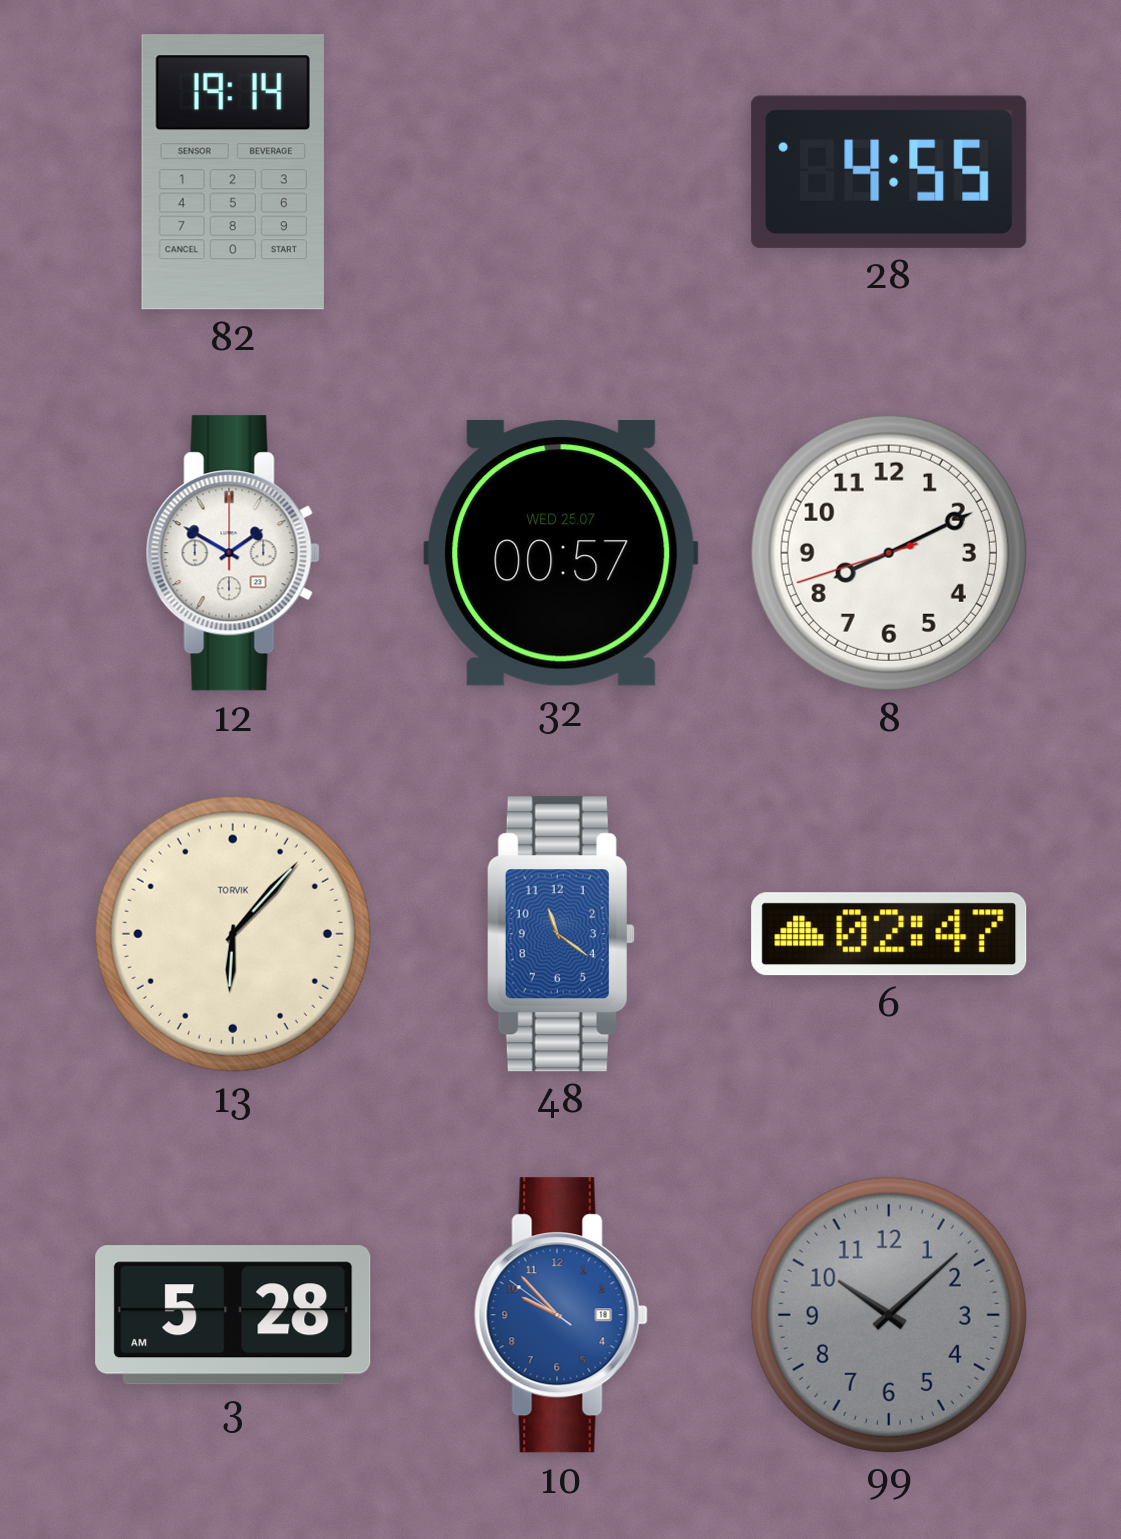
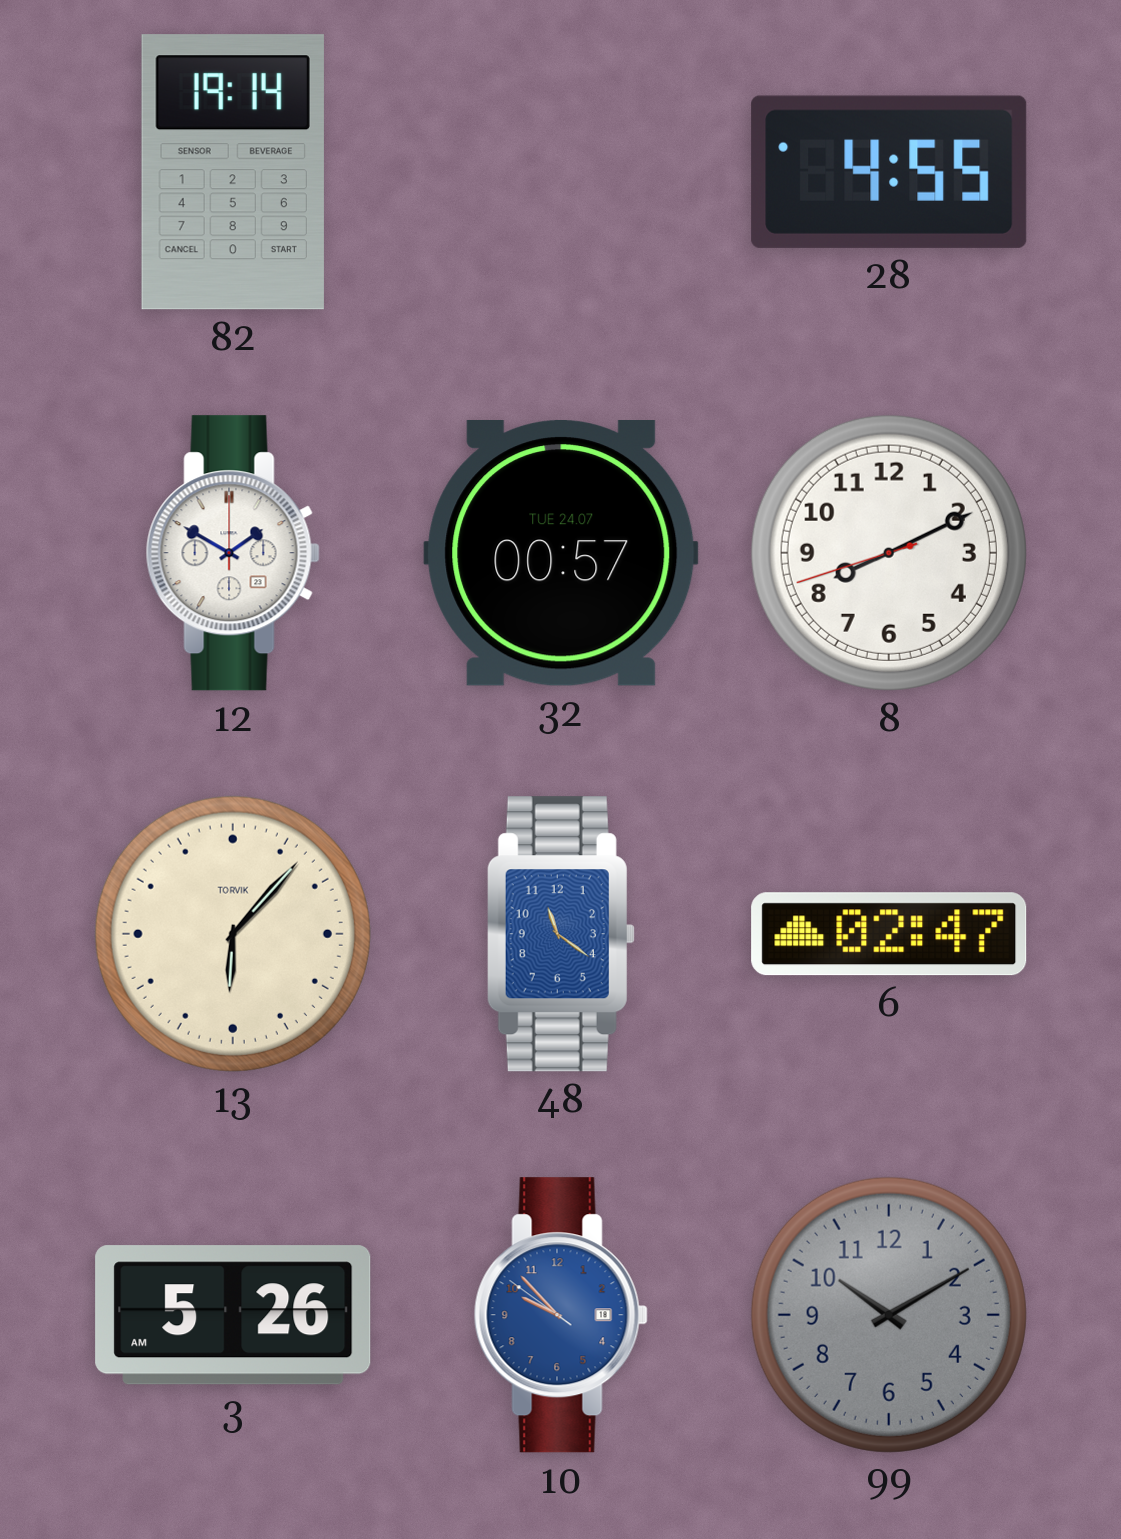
32 date: WED 25.07 -> TUE 24.07 (561, 553)
3: 5:28 -> 5:26 (233, 1315)
99: 10:08 -> 10:10 (889, 1315)
